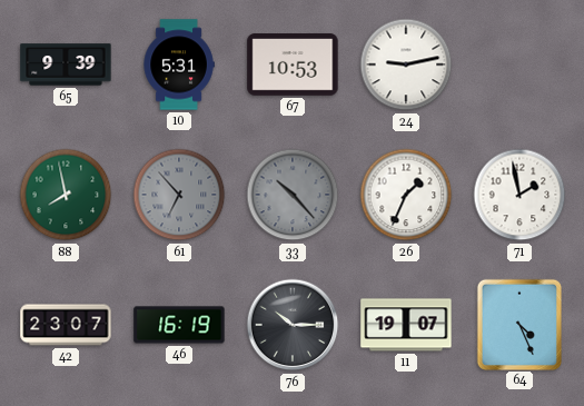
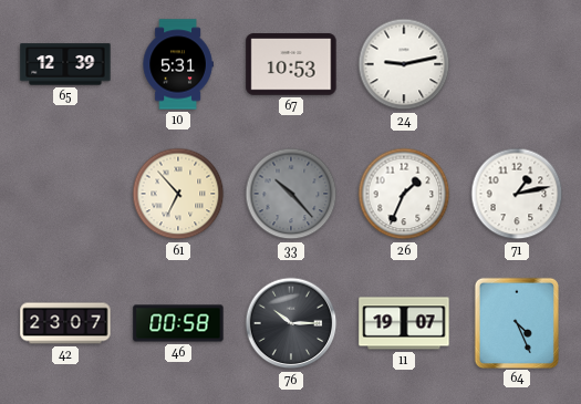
65: 9:39 -> 12:39 (65, 64)
88: 7:58 -> none (66, 195)
61 dial: grey -> cream (178, 194)
71: 1:58 -> 1:13 (517, 194)
46: 16:19 -> 00:58 (178, 323)
